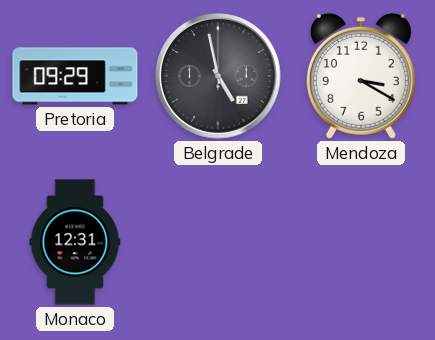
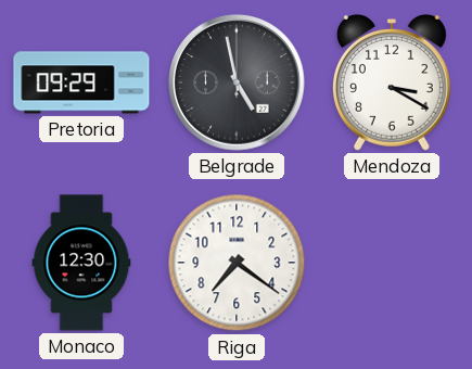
Monaco: 12:31 -> 12:30 (81, 263)
Riga: none -> 7:21 (237, 263)
